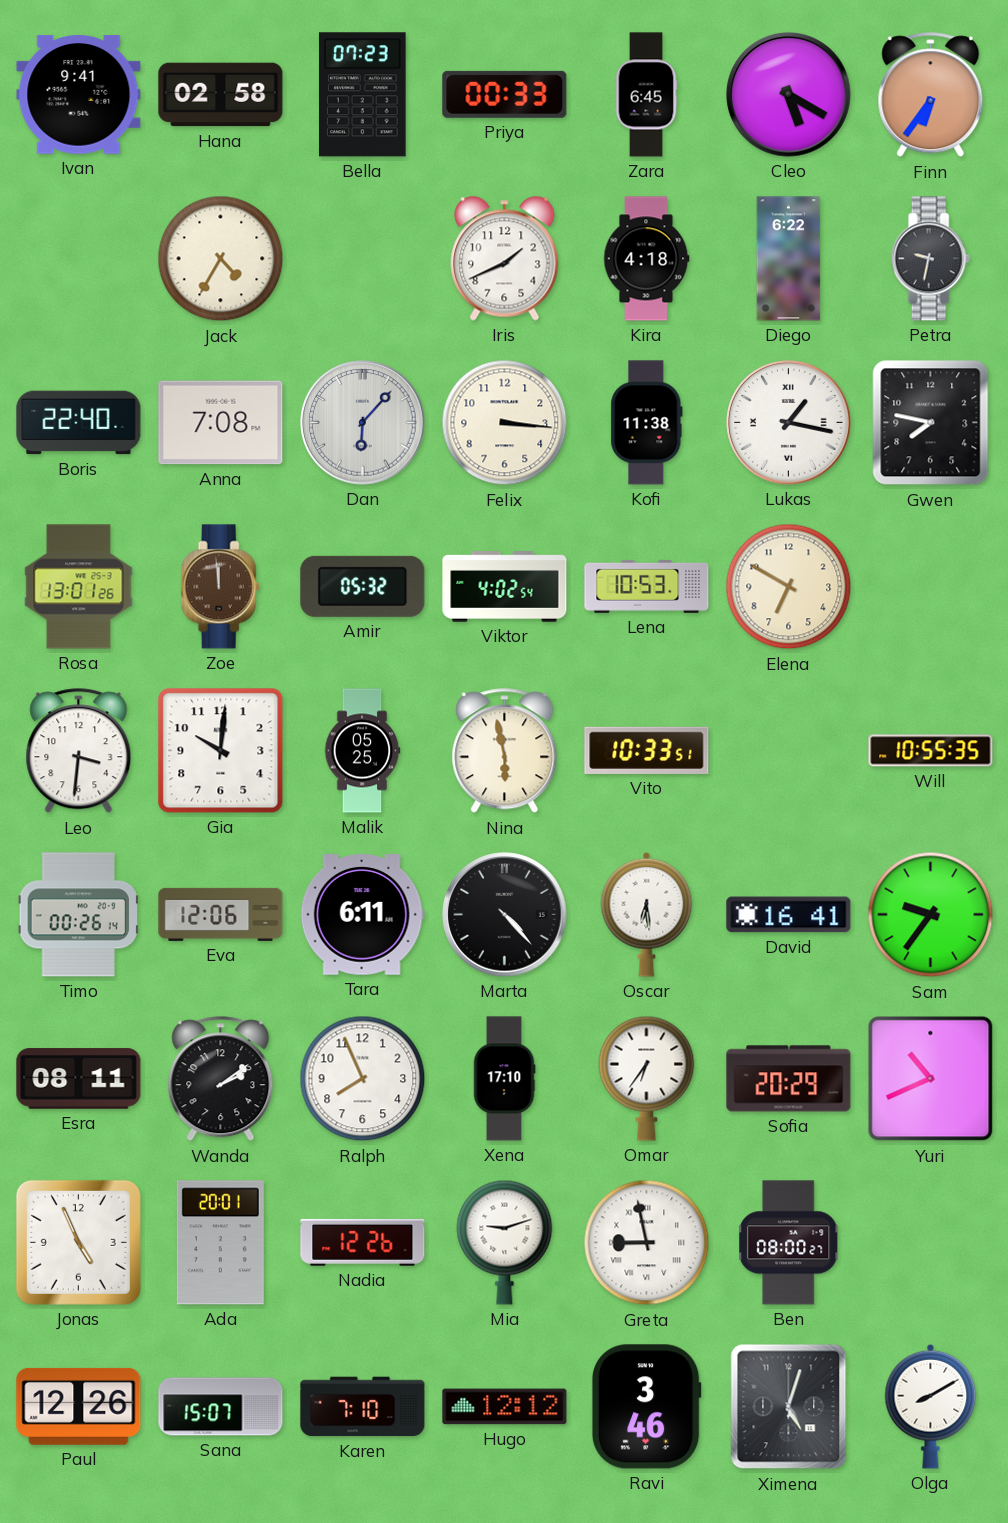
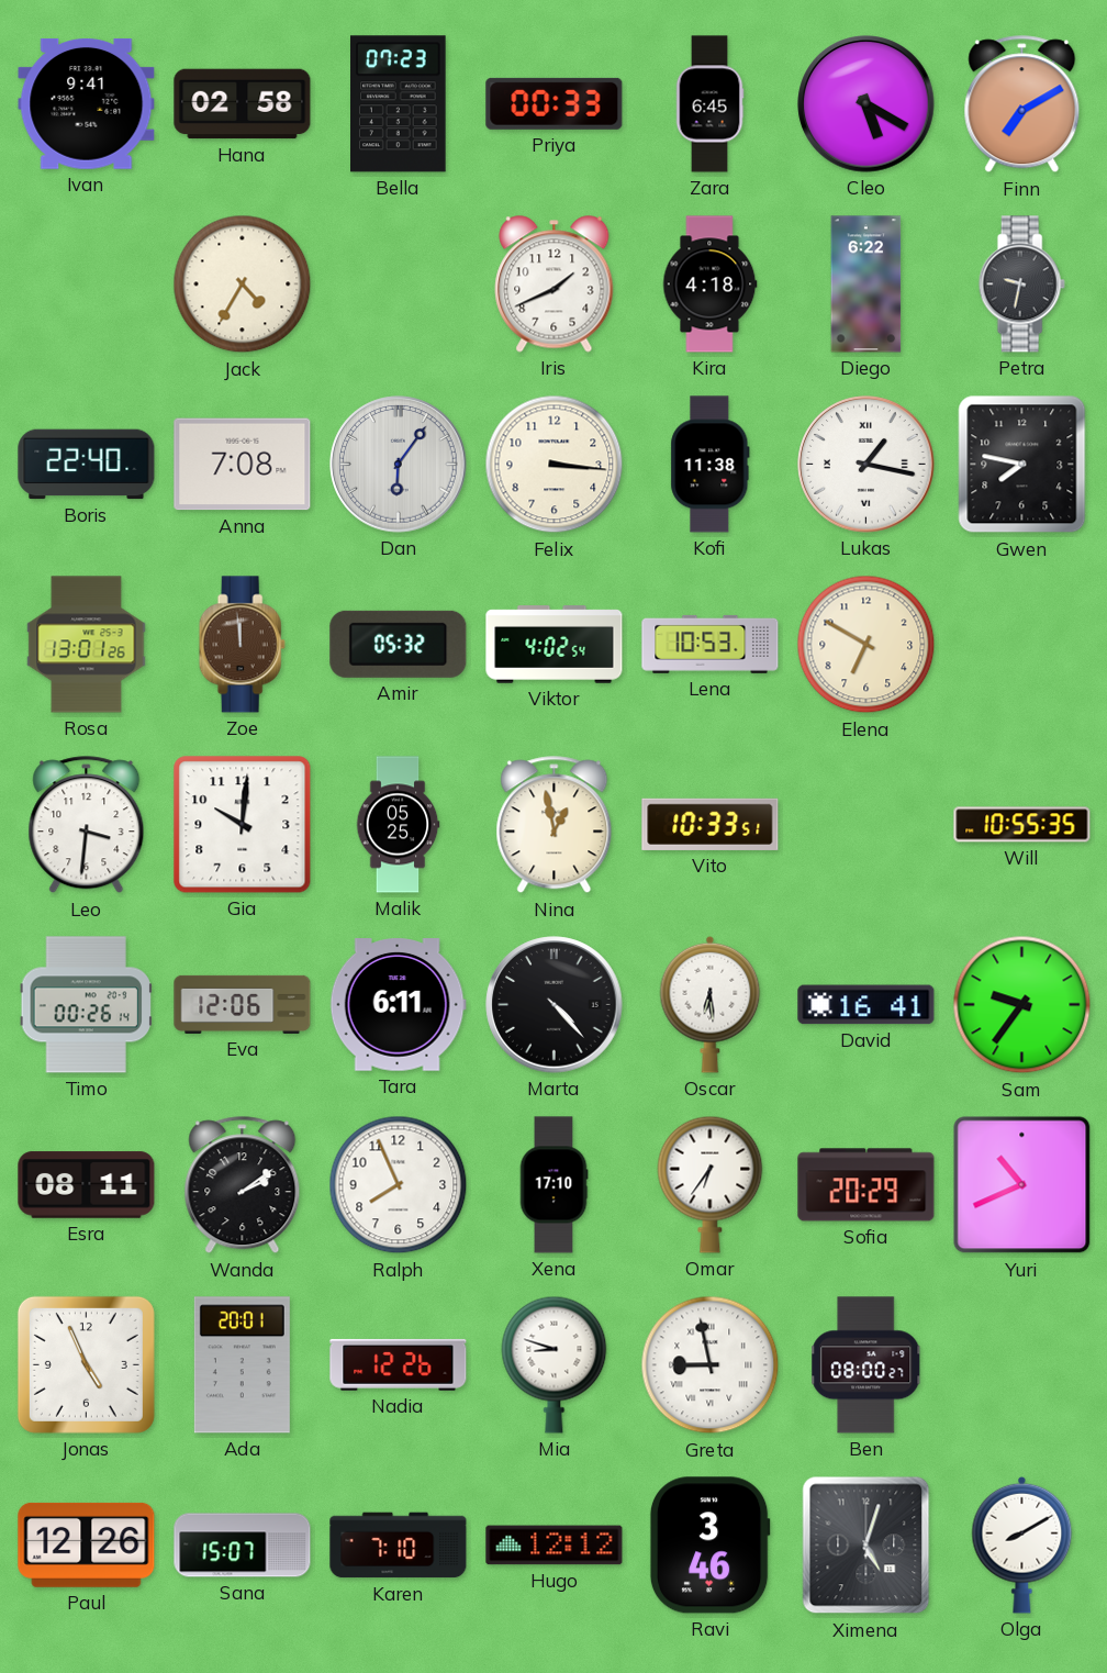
Finn: 6:36 -> 7:10 (1022, 104)
Dan: 6:07 -> 6:06 (399, 465)
Nina: 5:58 -> 12:58 (555, 825)
Mia: 9:12 -> 8:48 (555, 1364)
